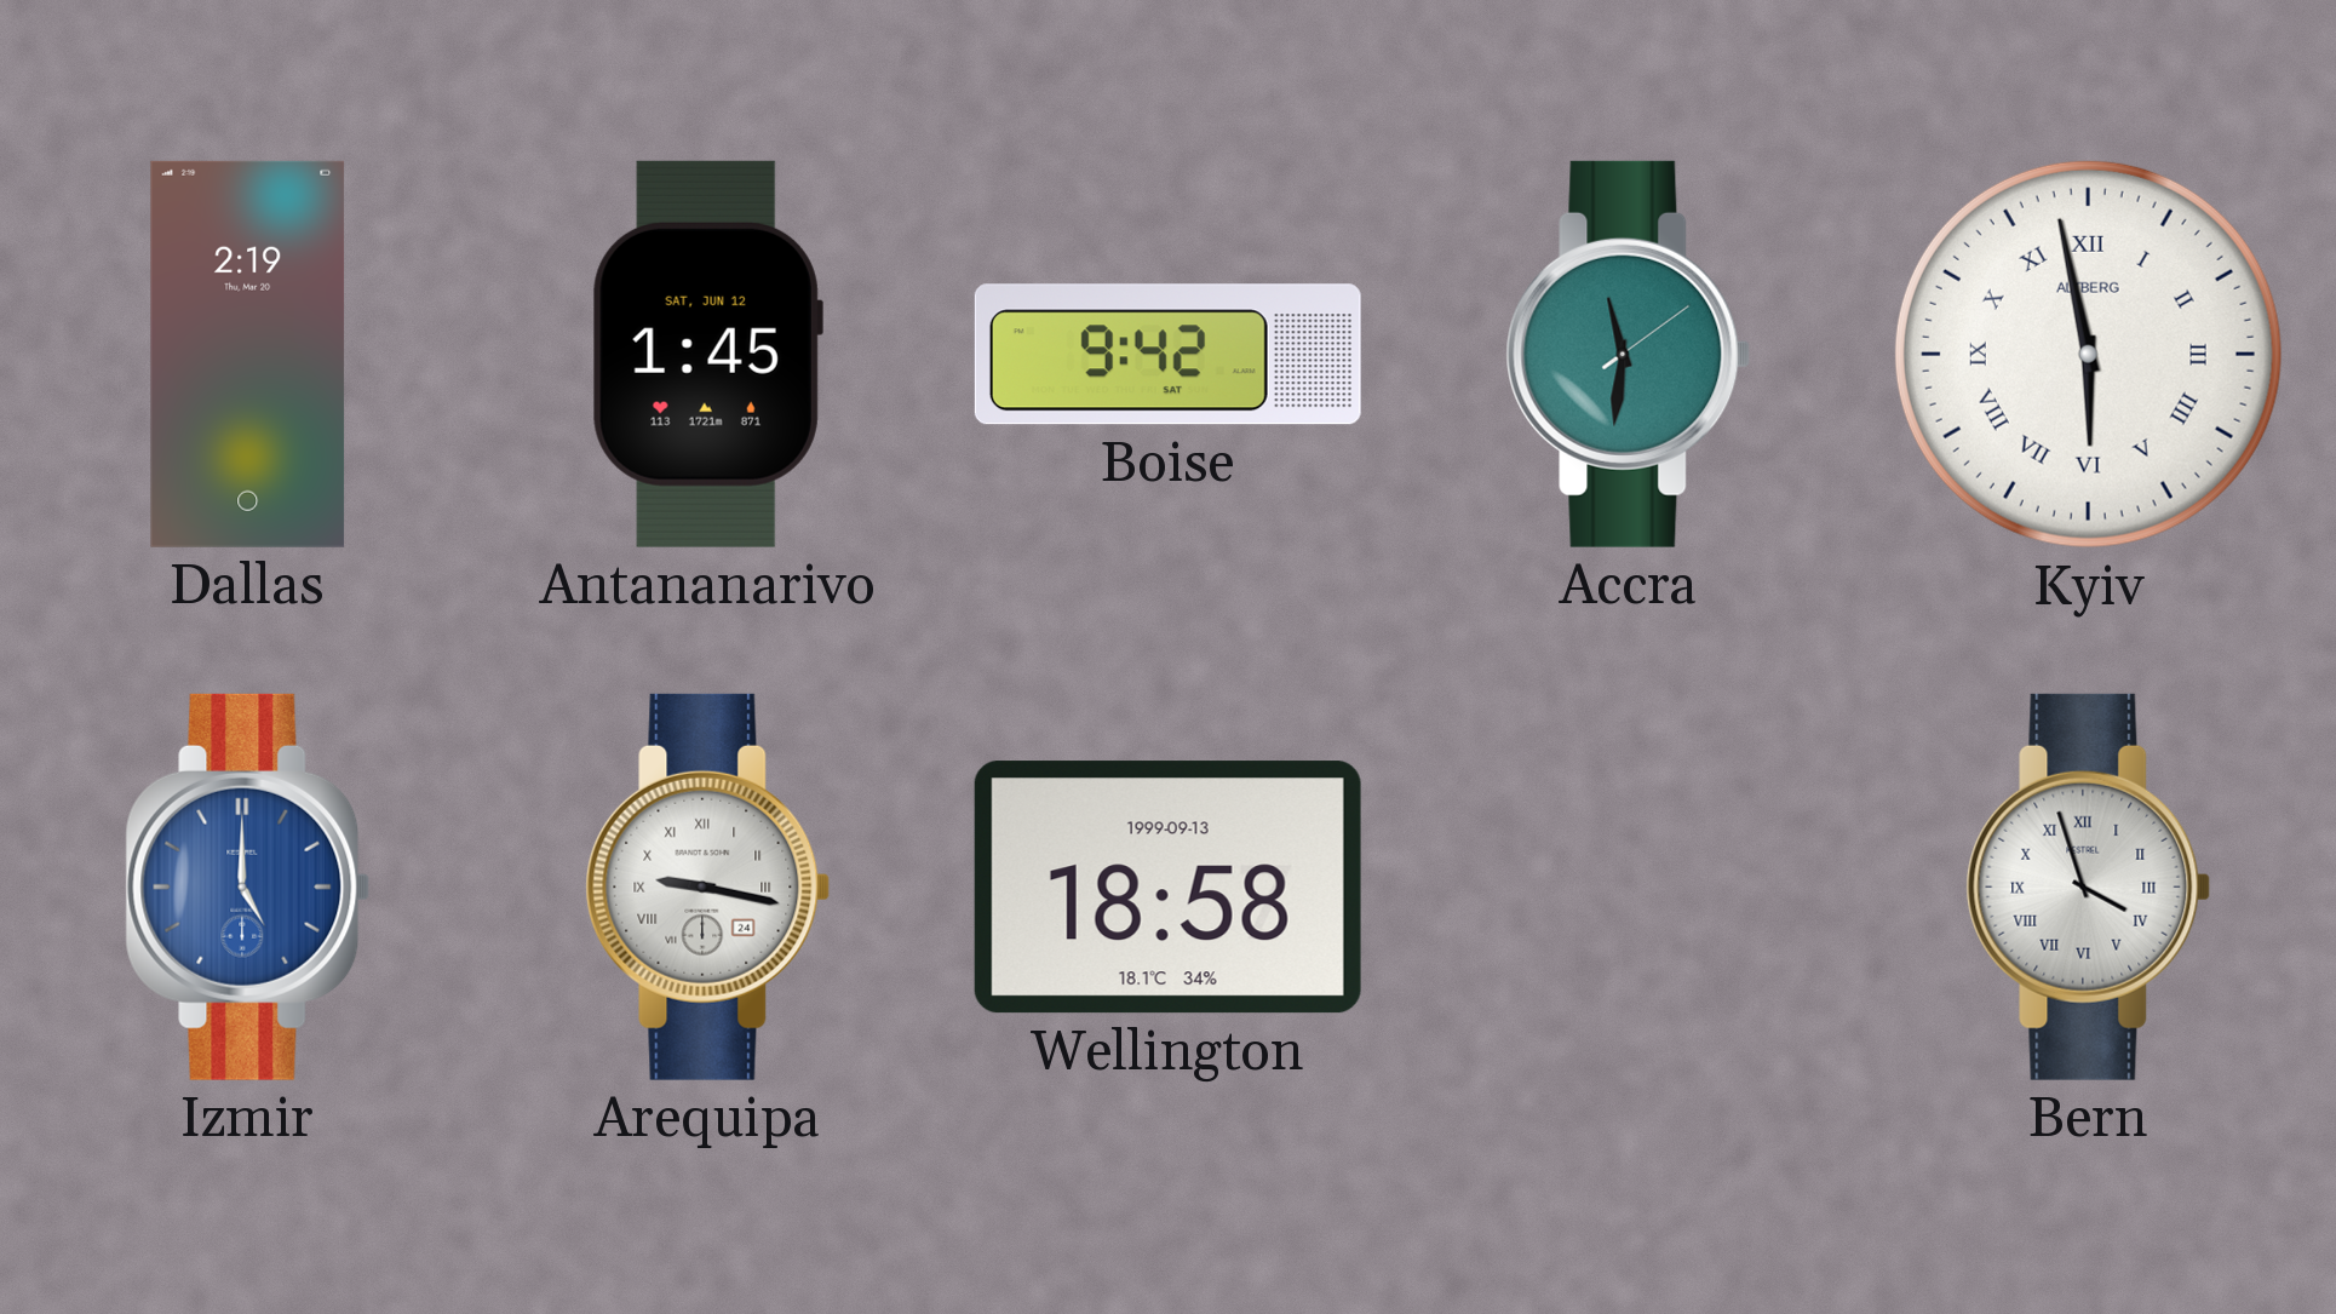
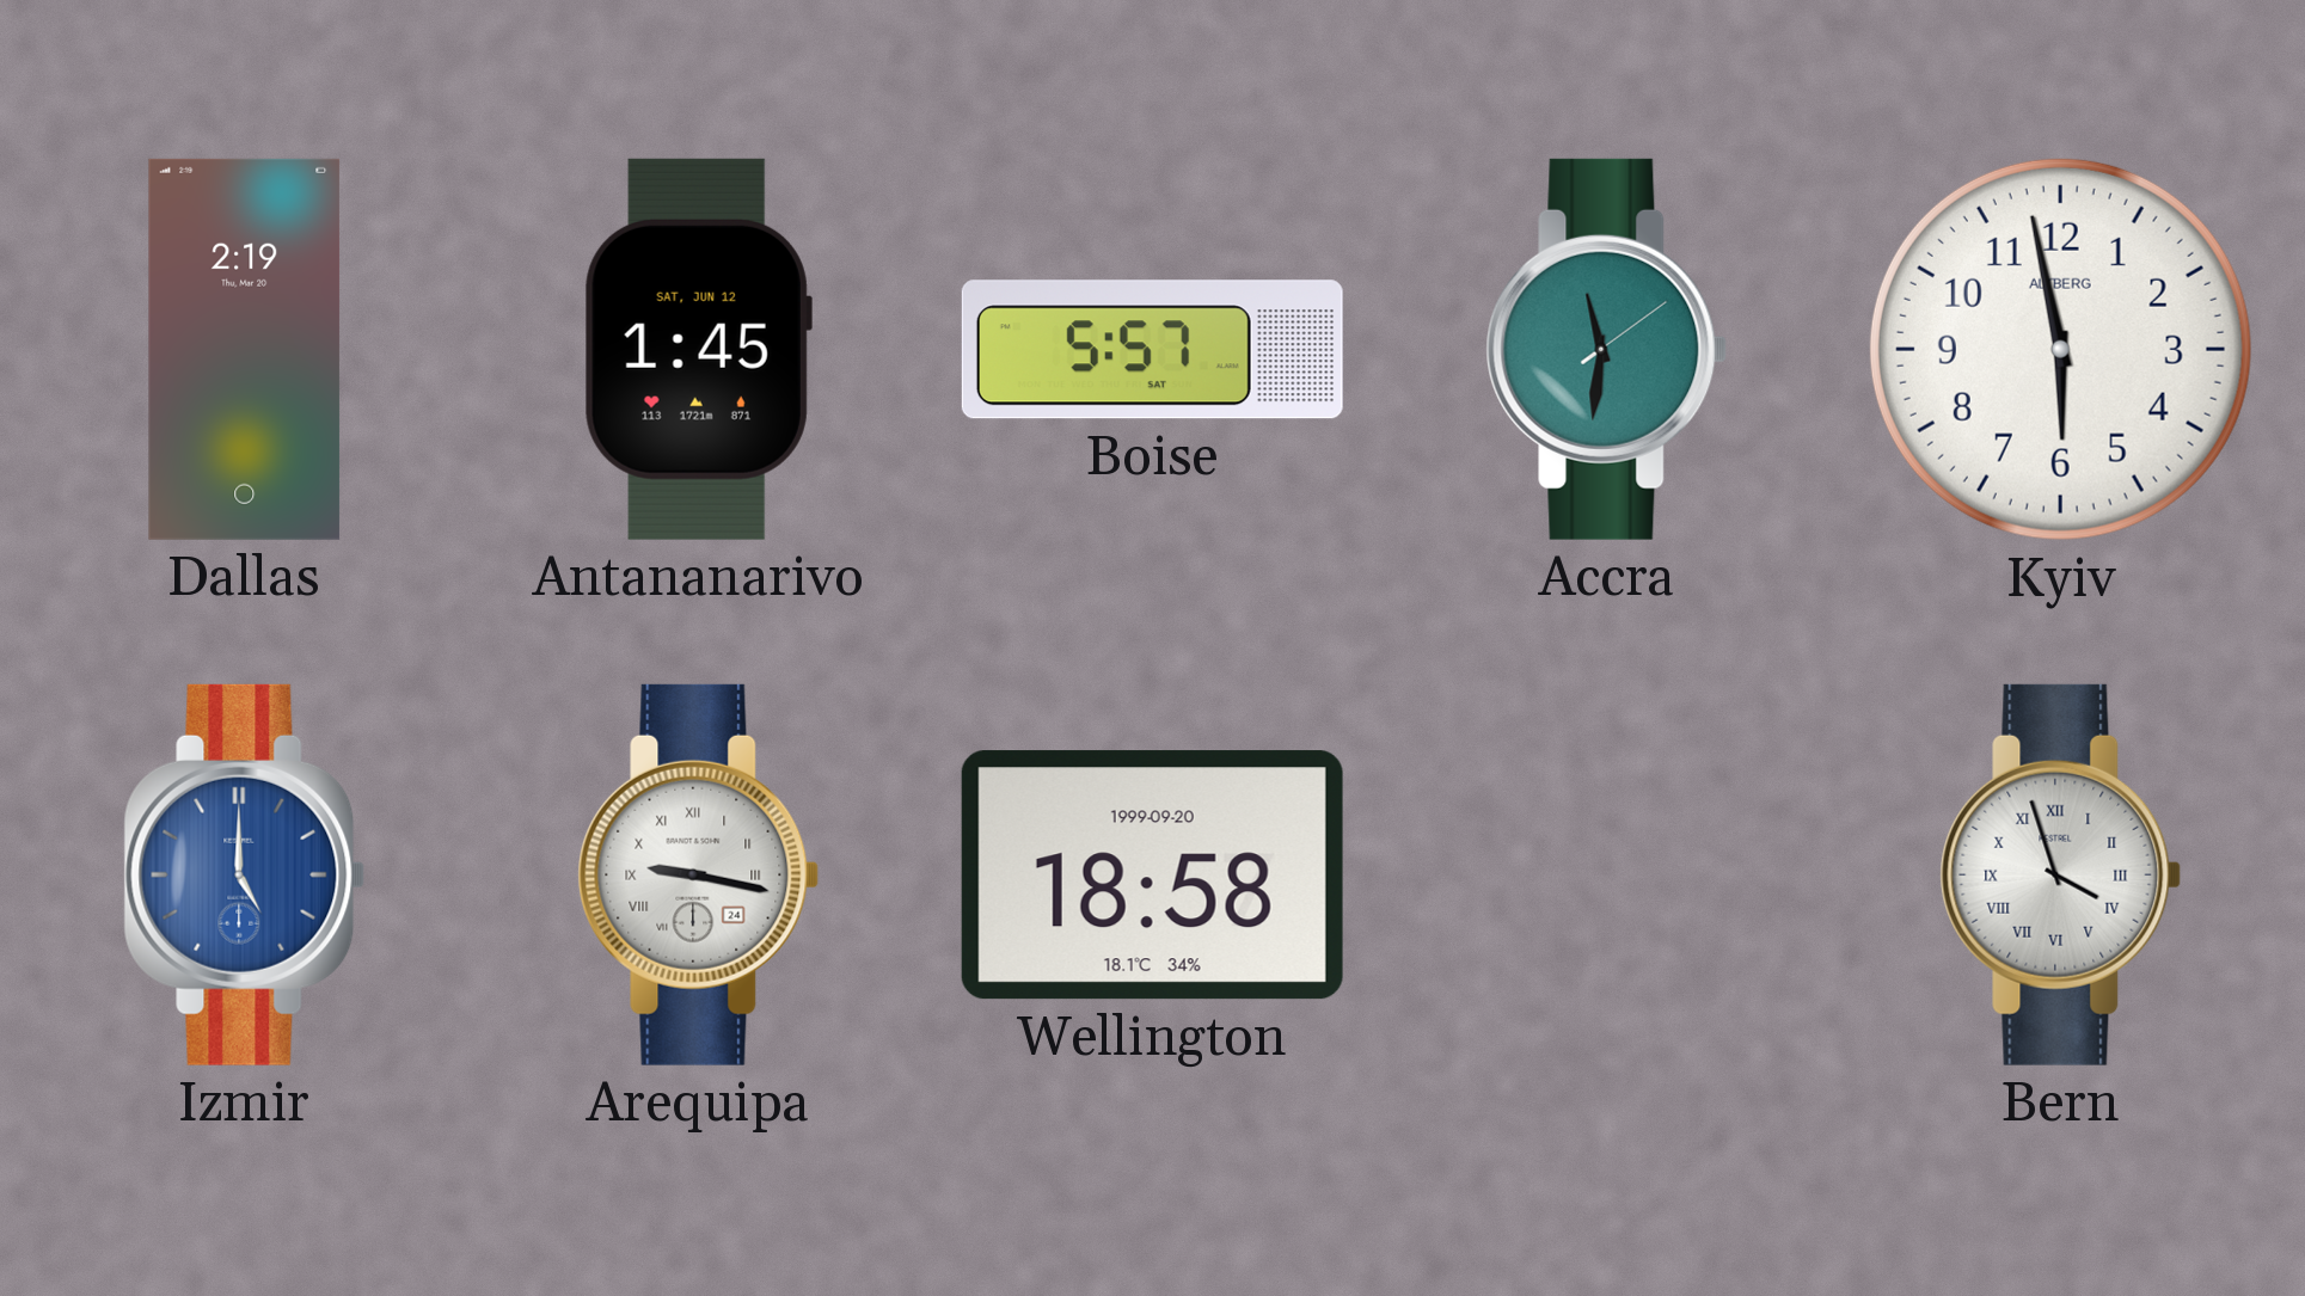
Boise: 9:42 -> 5:57 (1152, 350)
Kyiv numerals: Roman -> Arabic (2060, 349)
Wellington date: 1999-09-13 -> 1999-09-20 (1152, 876)
